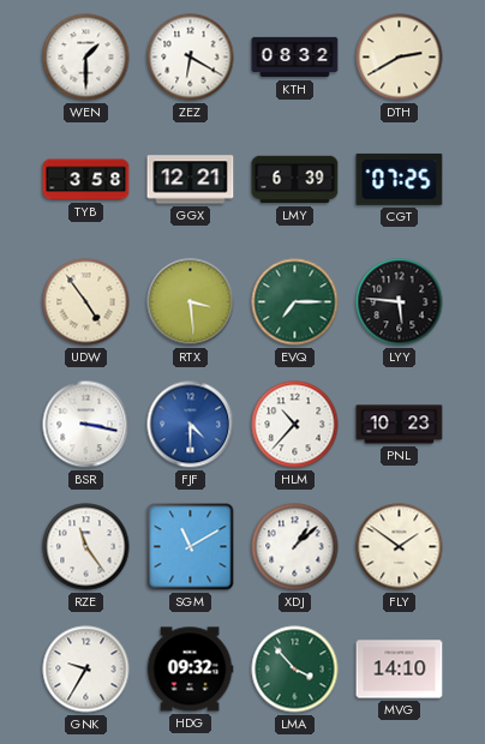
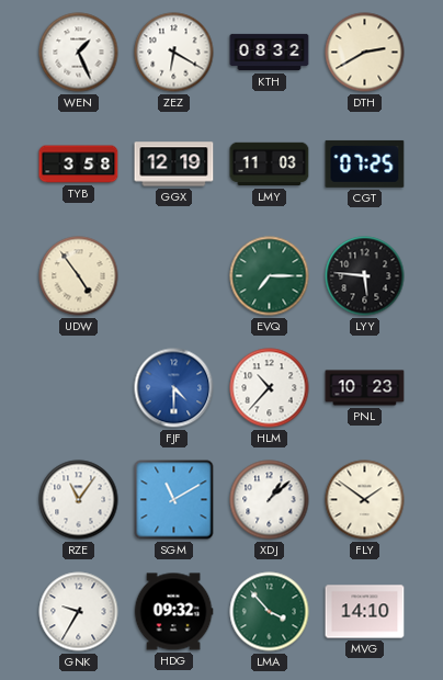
WEN: 1:30 -> 1:26 (79, 53)
GGX: 12:21 -> 12:19 (174, 165)
LMY: 6:39 -> 11:03 (270, 165)
RTX: 3:29 -> none (191, 302)
BSR: 3:17 -> none (86, 425)
RZE: 11:24 -> 11:06 (79, 500)
